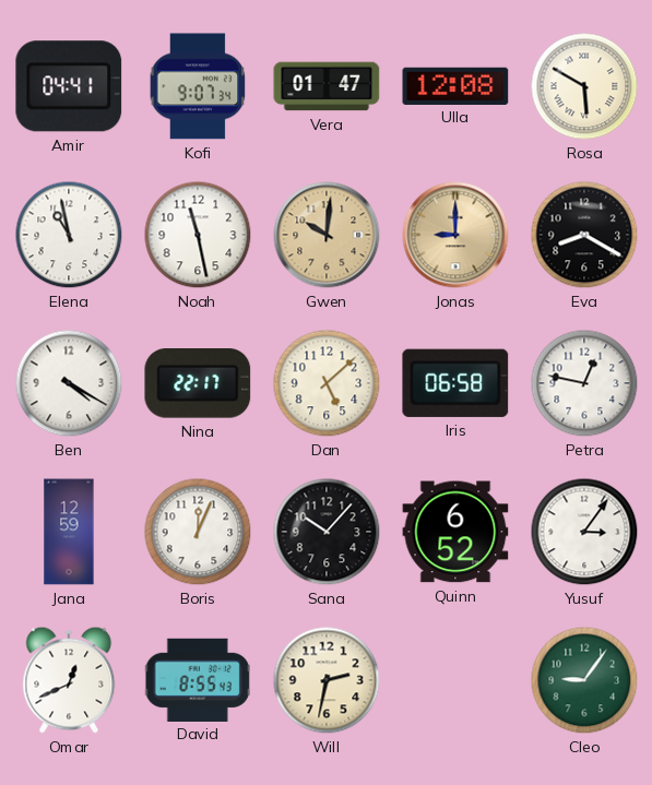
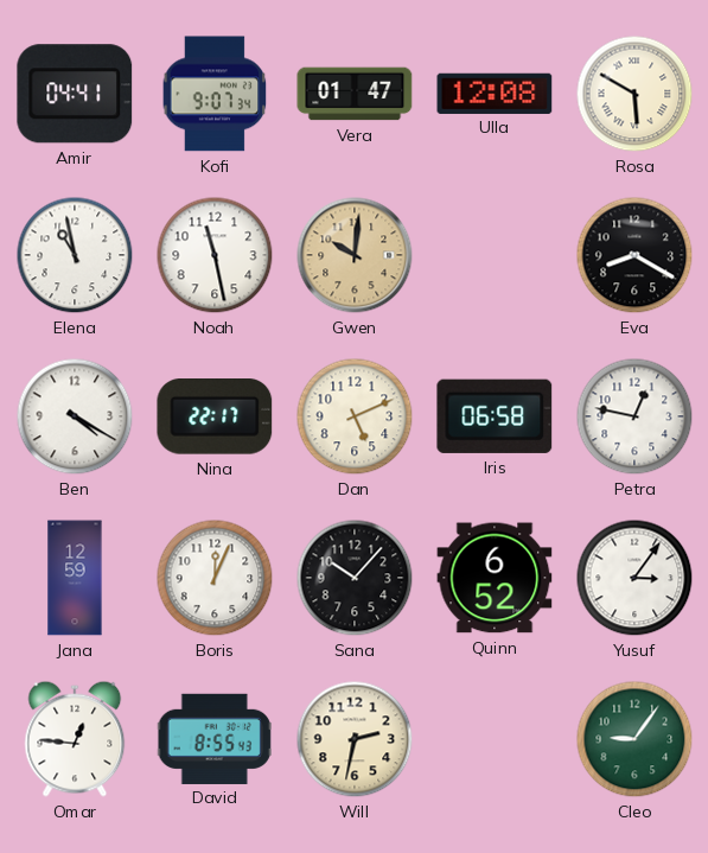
Jonas: 9:00 -> none (455, 235)
Dan: 5:08 -> 5:11 (355, 416)
Omar: 12:41 -> 12:46 (75, 739)
